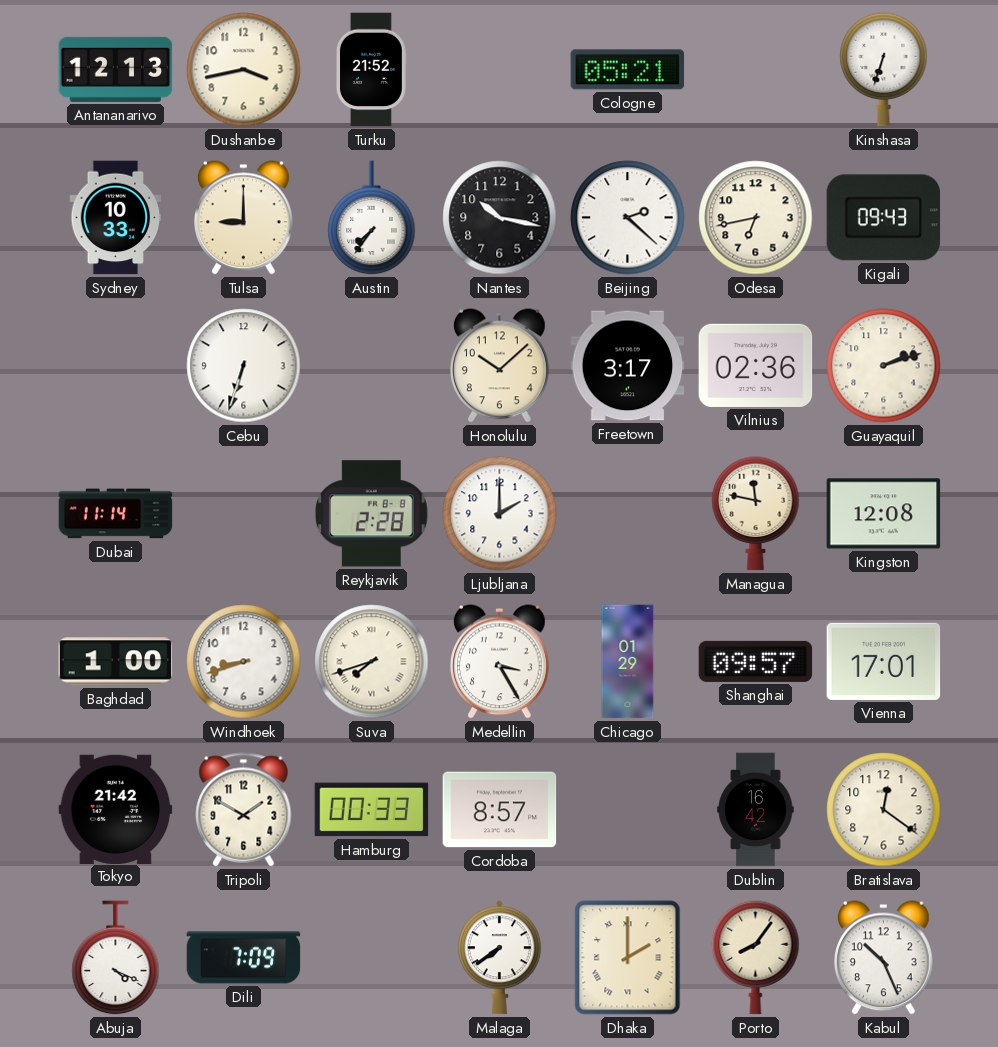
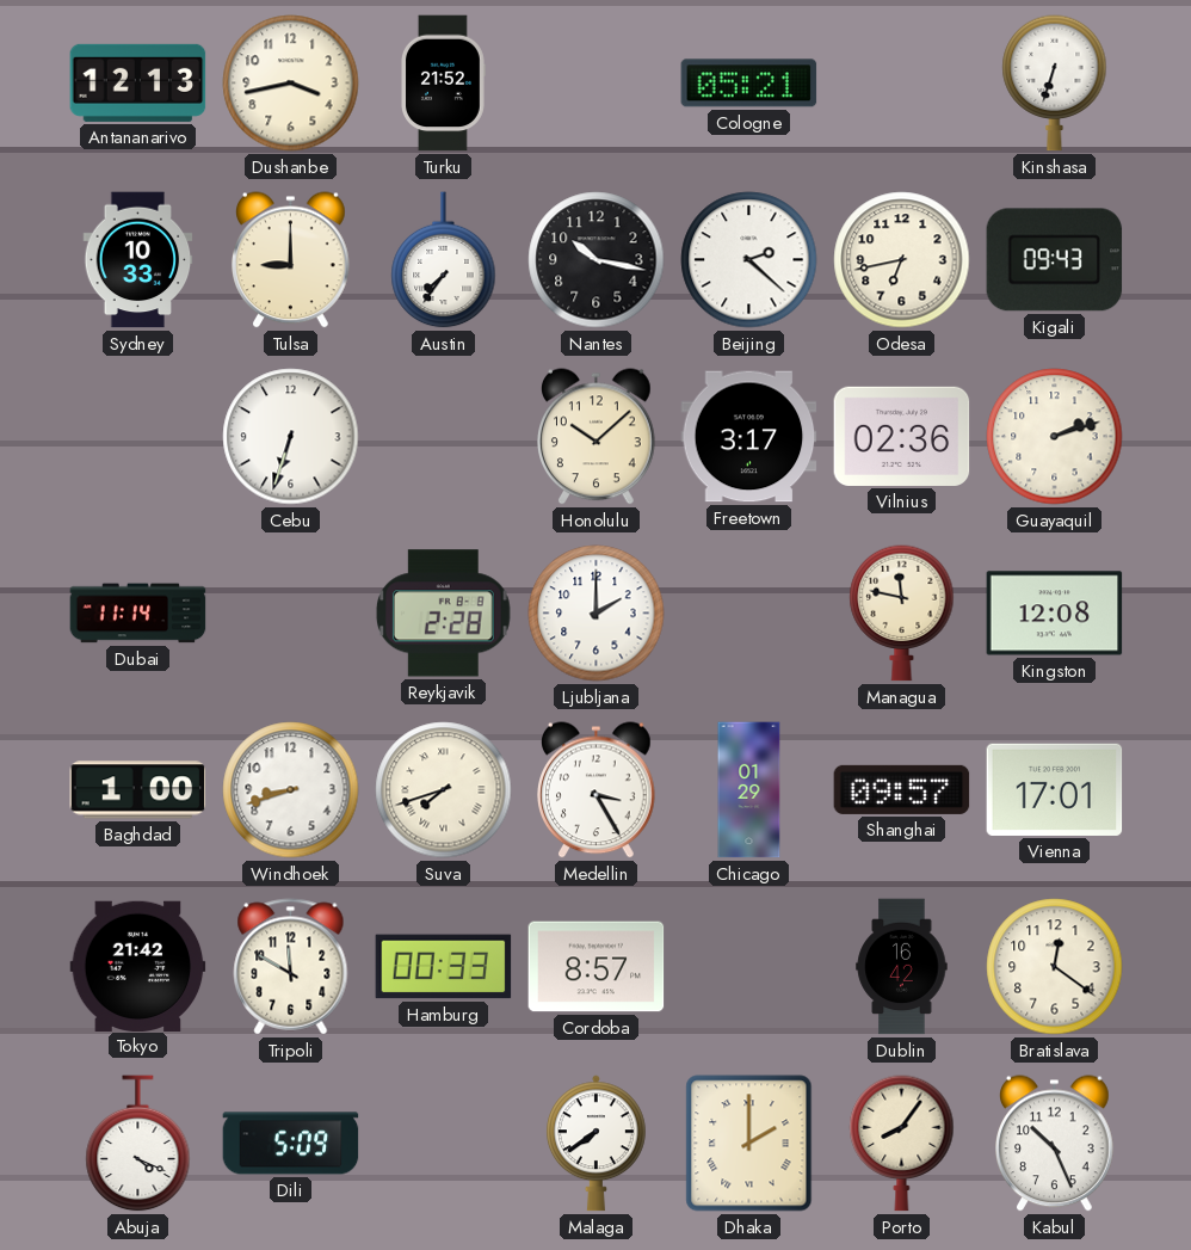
Tripoli: 1:50 -> 11:50 (291, 967)
Dili: 7:09 -> 5:09 (291, 1144)
